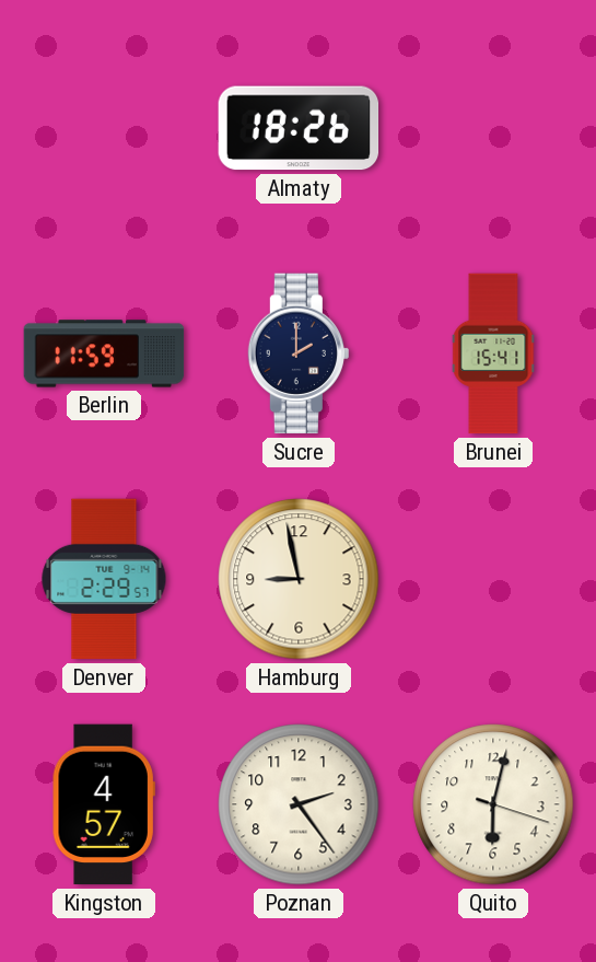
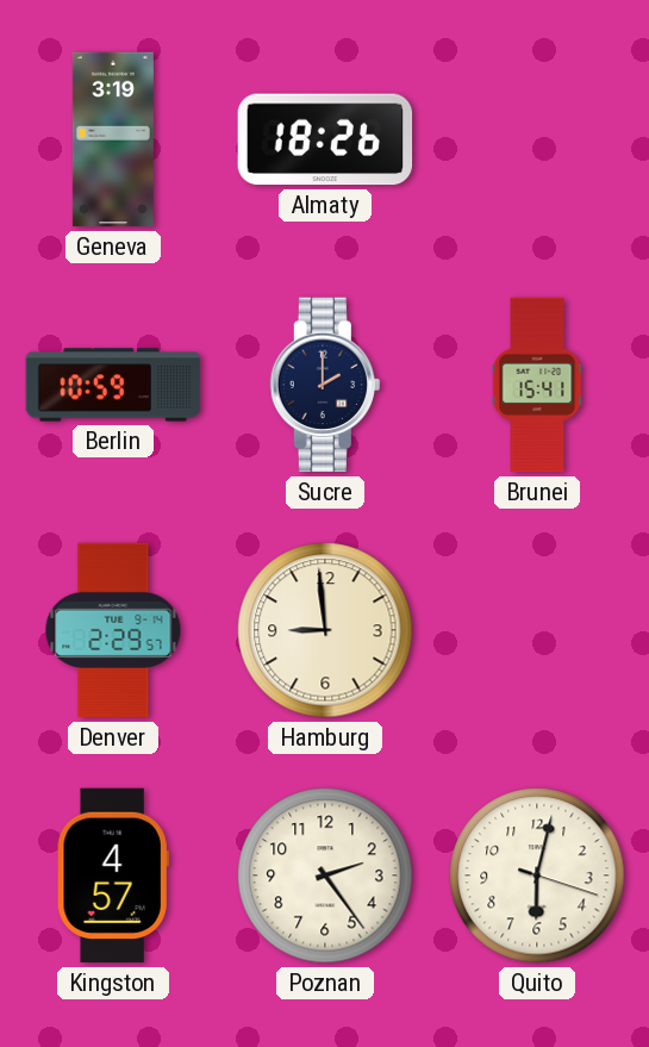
Geneva: none -> 3:19 (113, 139)
Berlin: 11:59 -> 10:59 (113, 385)
Hamburg: 8:58 -> 8:59 (325, 630)
